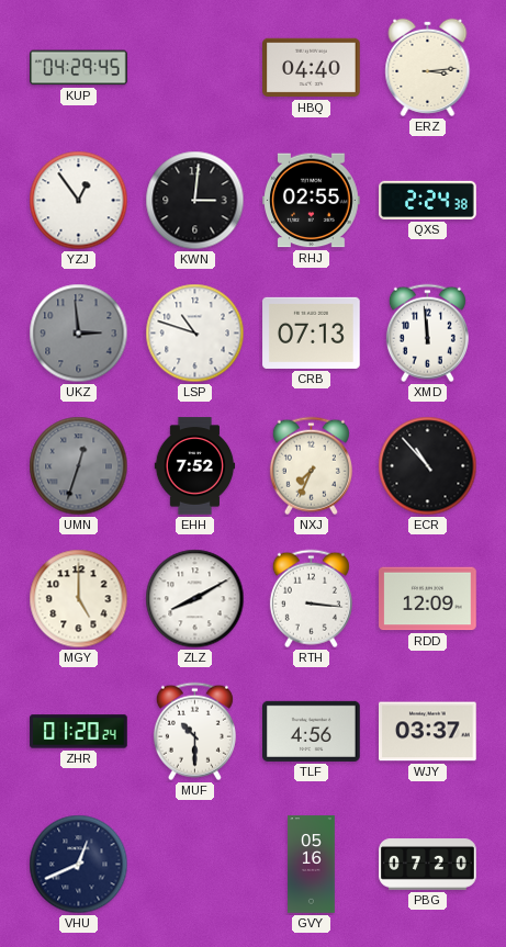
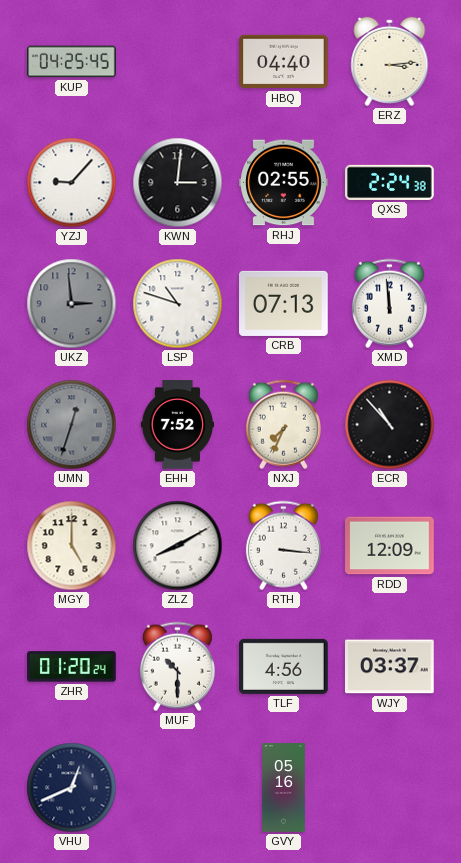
KUP: 04:29 -> 04:25 (72, 62)
YZJ: 12:54 -> 9:07 (72, 183)
PBG: 07:20 -> none (428, 865)
